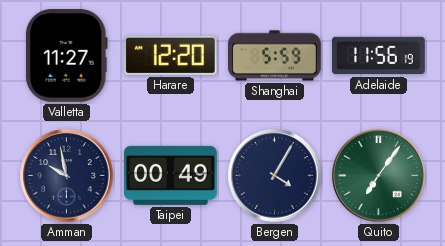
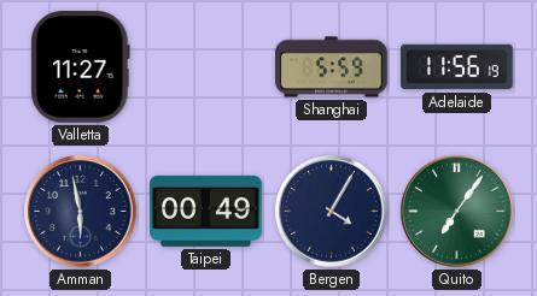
Harare: 12:20 -> none (170, 55)
Amman: 9:58 -> 5:58 (81, 212)
